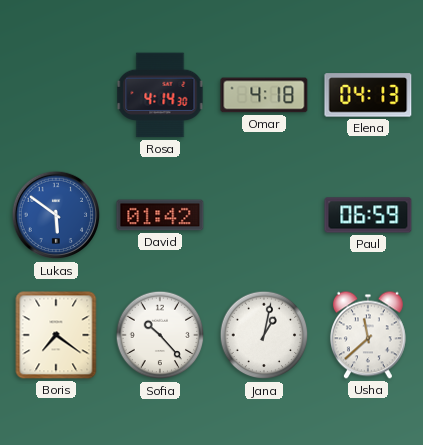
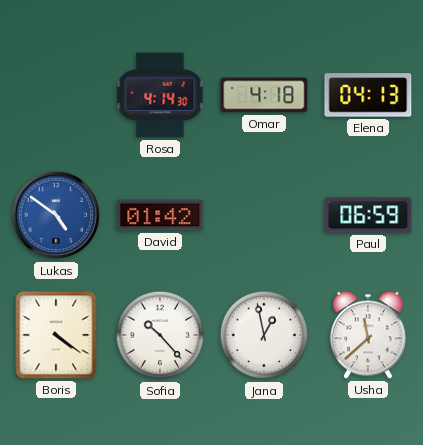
Lukas: 5:51 -> 4:51 (56, 215)
Boris: 7:21 -> 4:21 (56, 335)
Jana: 1:02 -> 12:58 (264, 335)
